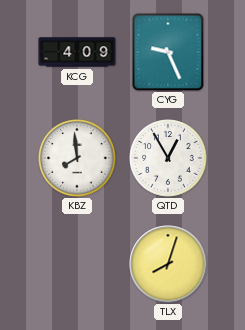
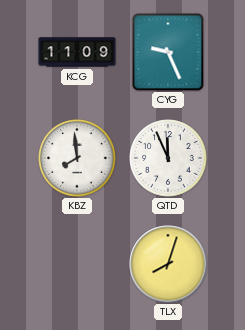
KCG: 4:09 -> 11:09 (77, 52)
QTD: 12:55 -> 11:56 (168, 158)
